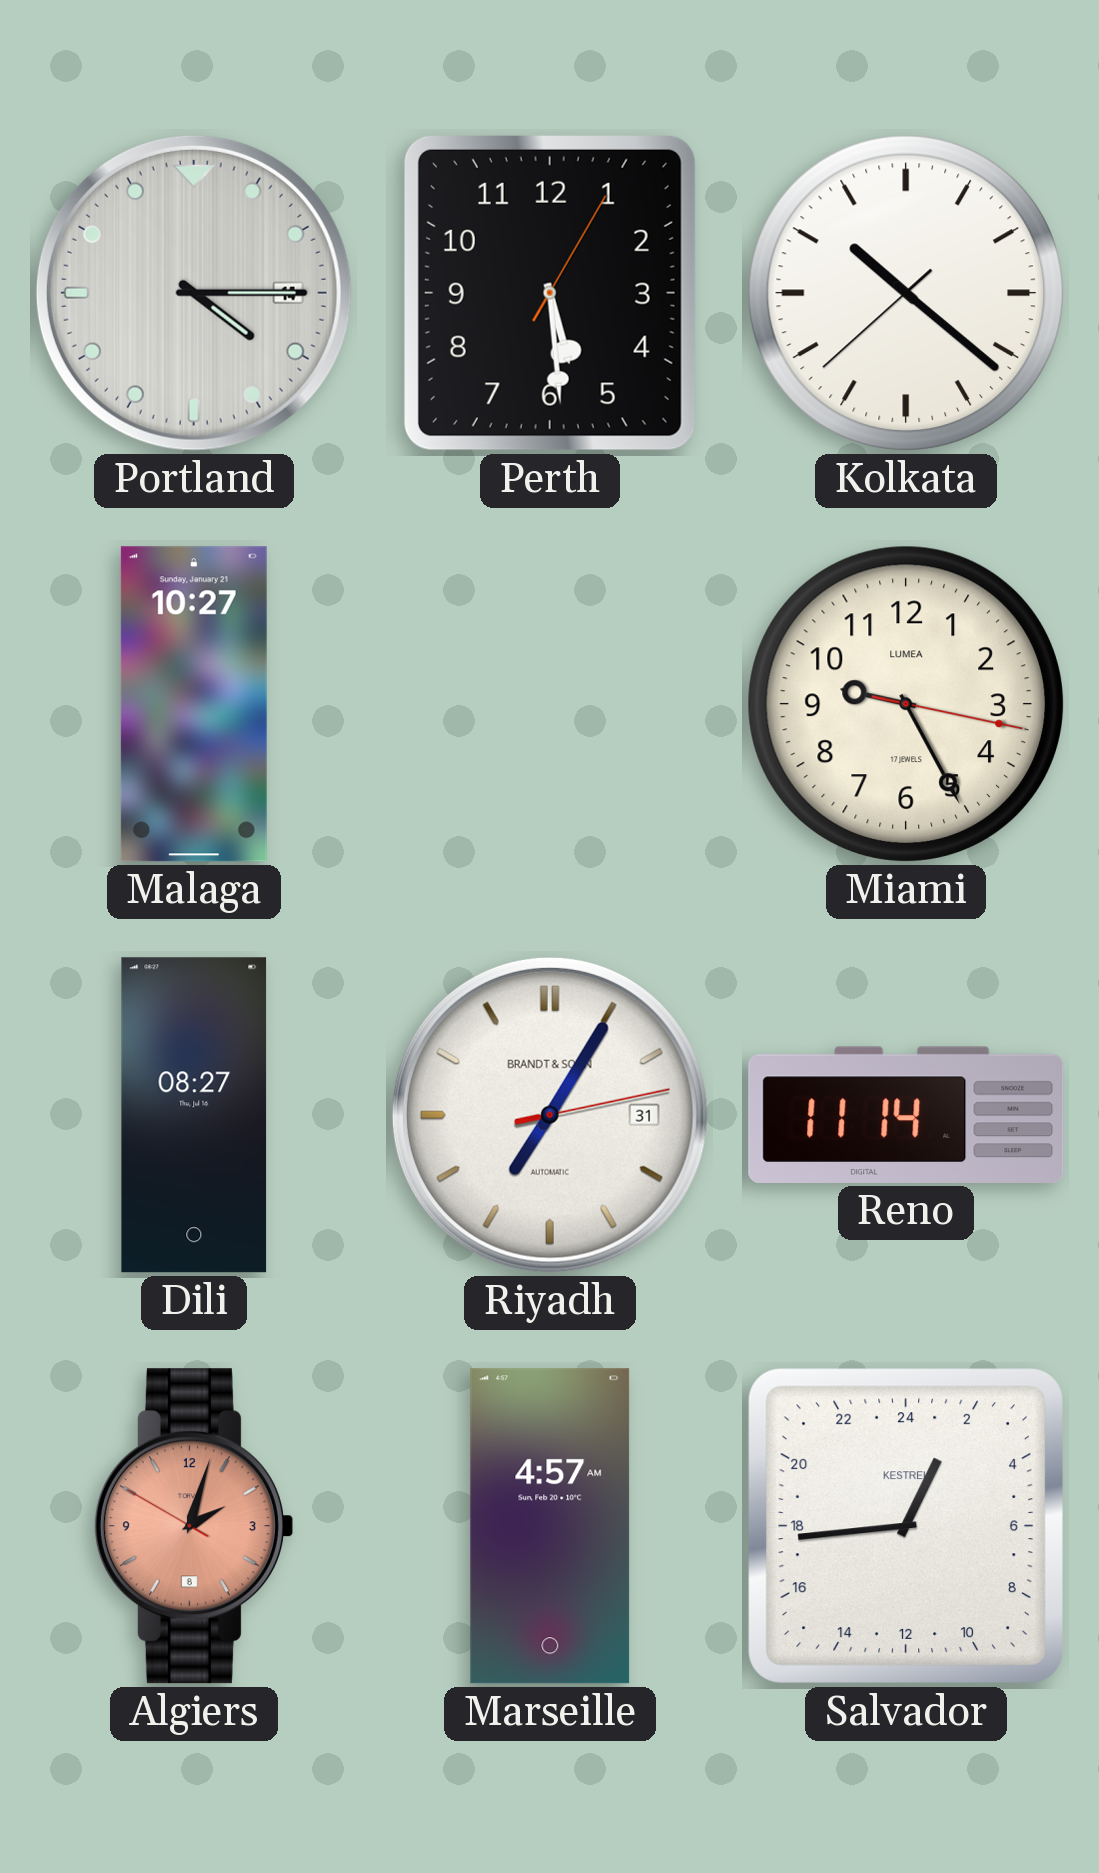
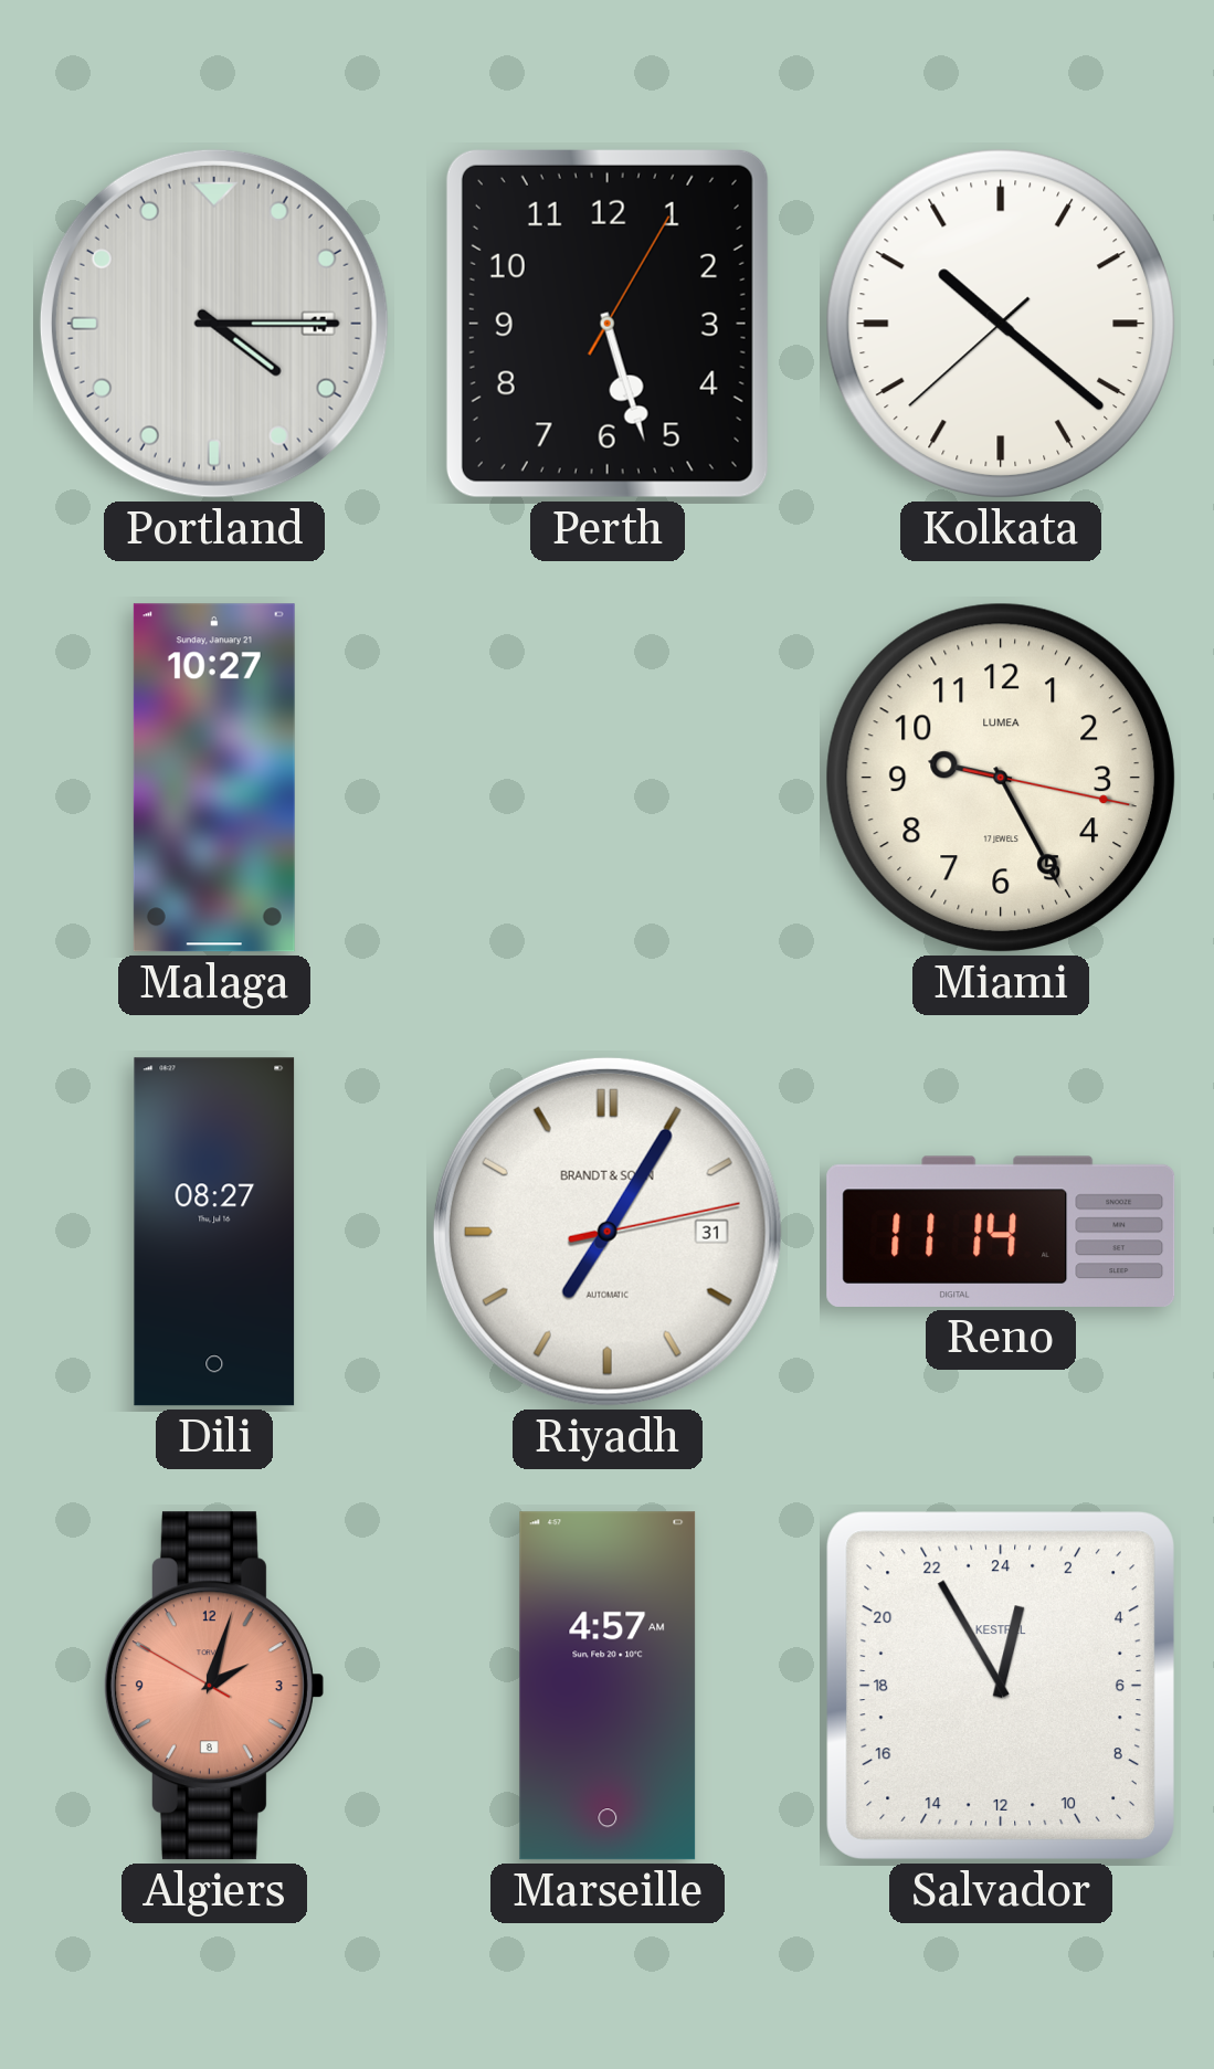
Perth: 5:29 -> 5:27 (608, 324)
Salvador: 1:44 -> 0:55 (1001, 1686)
